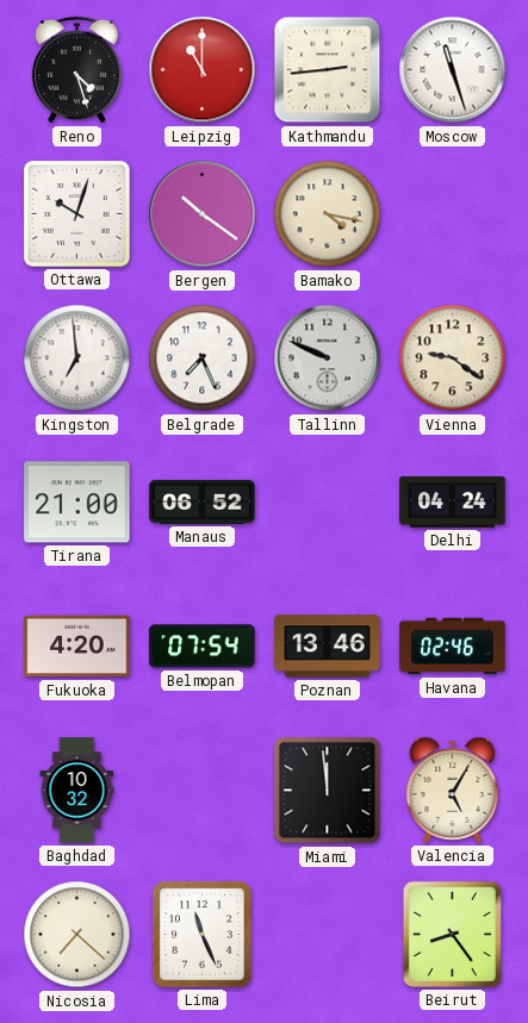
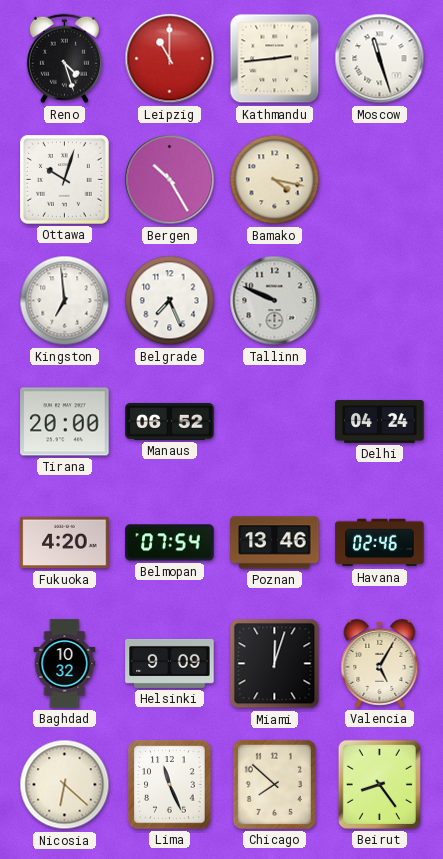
Bergen: 10:21 -> 10:25 (170, 180)
Vienna: 9:21 -> none (453, 358)
Tirana: 21:00 -> 20:00 (65, 422)
Helsinki: none -> 9:09 (170, 663)
Miami: 11:59 -> 12:03 (275, 664)
Nicosia: 7:22 -> 6:22 (65, 785)
Chicago: none -> 7:52 (274, 784)
